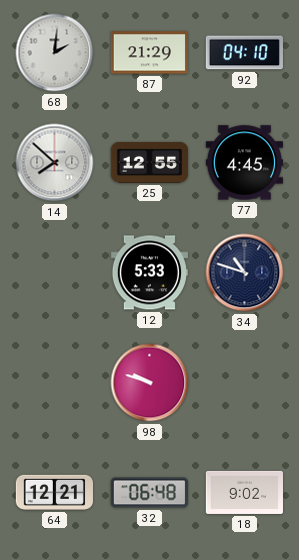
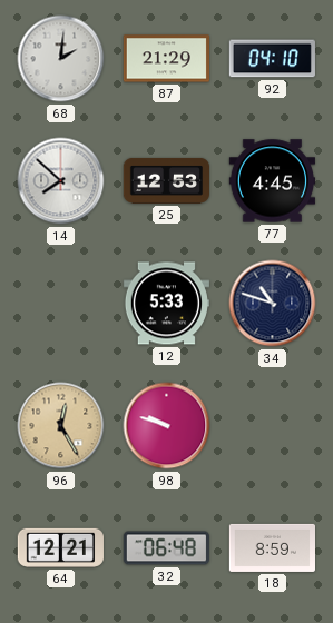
25: 12:55 -> 12:53 (166, 180)
96: none -> 12:25 (61, 426)
18: 9:02 -> 8:59 (272, 547)
